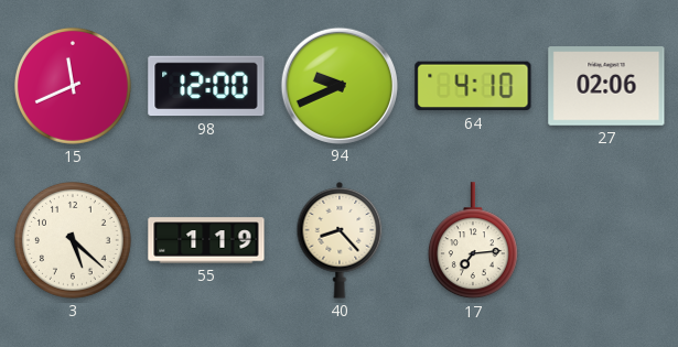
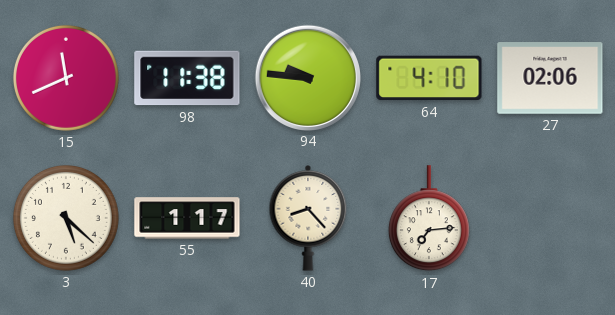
98: 12:00 -> 11:38 (187, 78)
94: 9:41 -> 9:46 (307, 77)
55: 1:19 -> 1:17 (187, 218)
